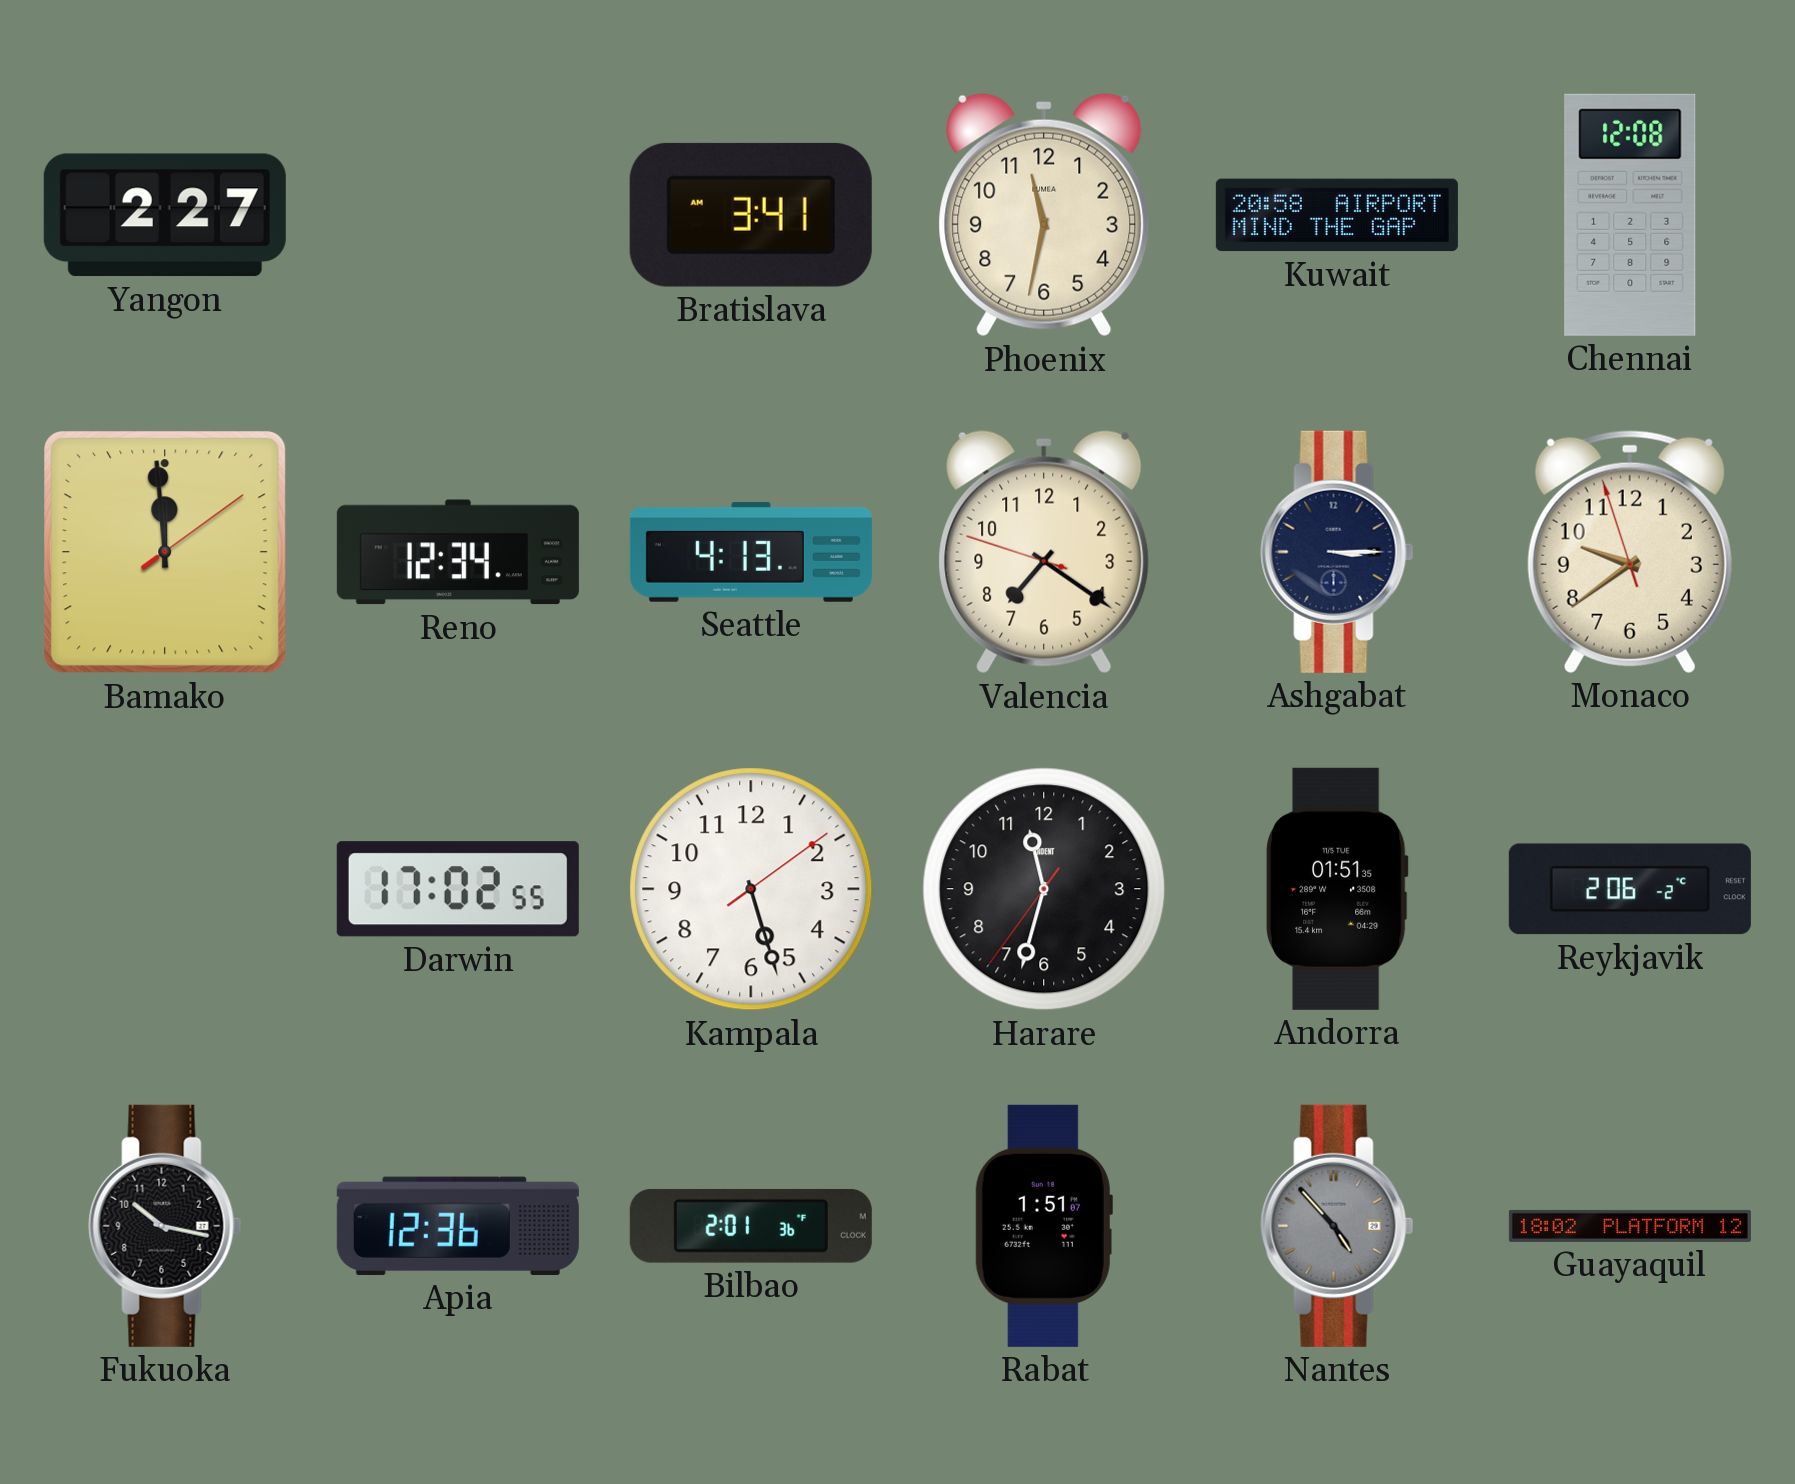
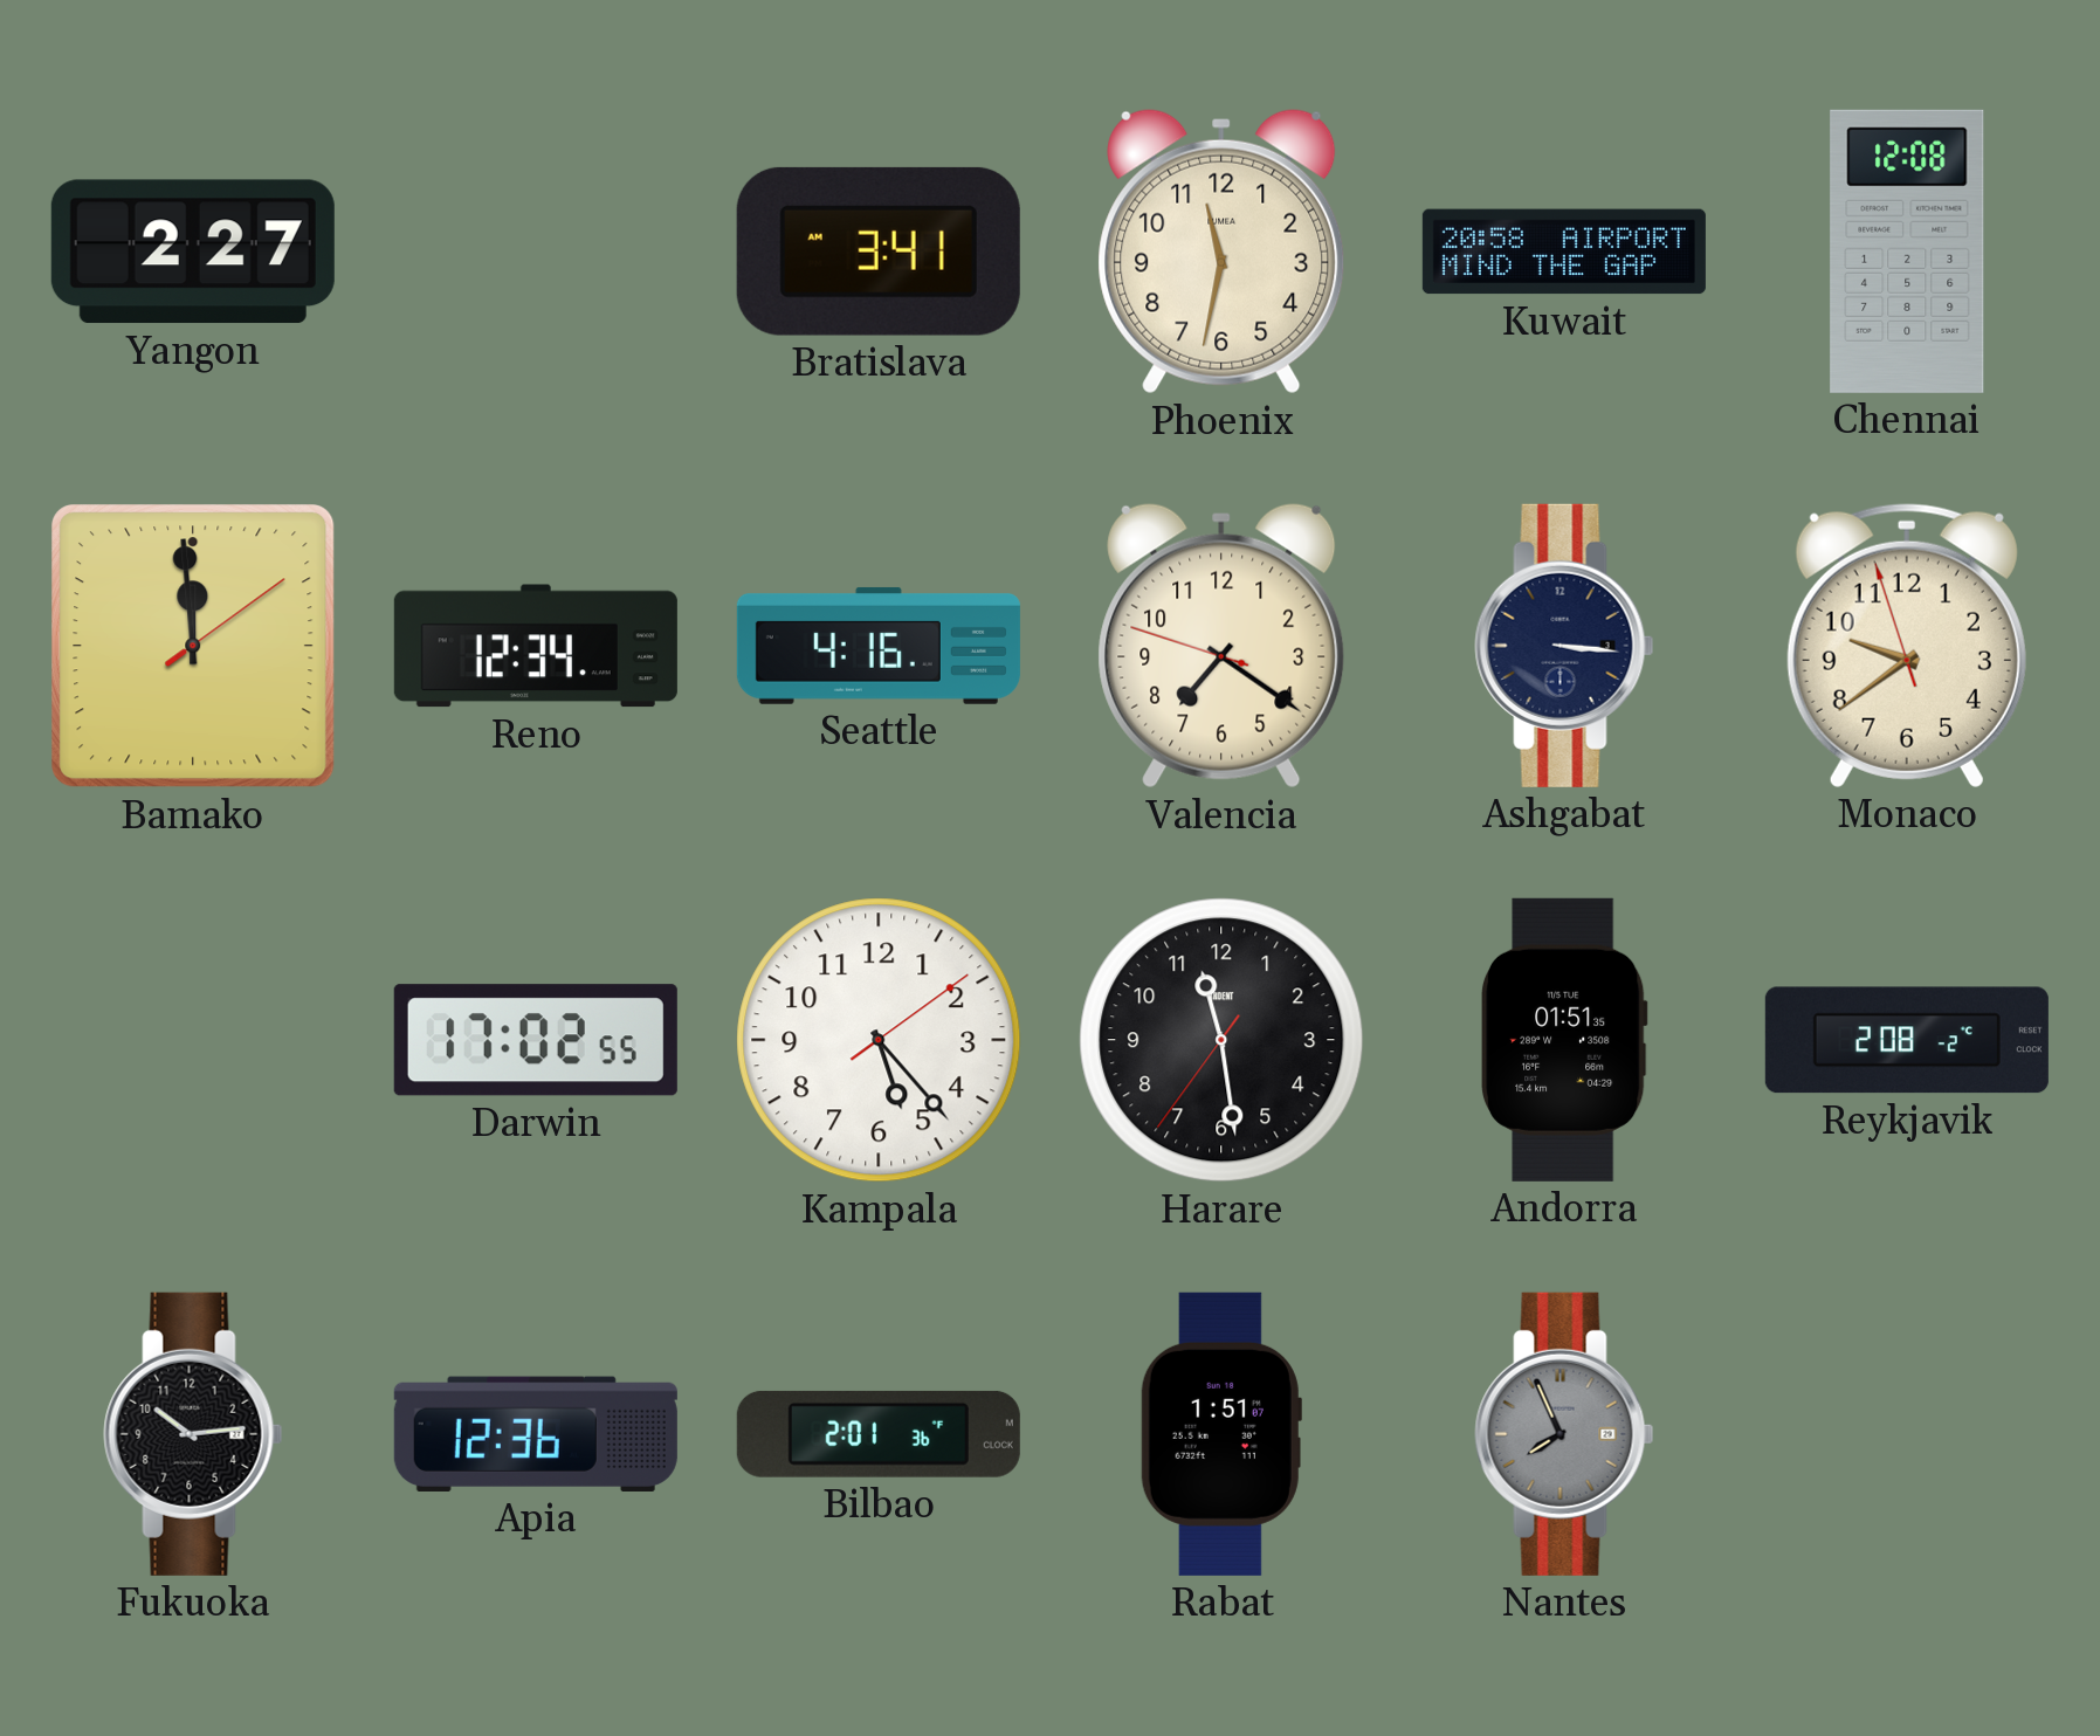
Seattle: 4:13 -> 4:16 (879, 646)
Ashgabat: 3:15 -> 3:16 (1564, 646)
Kampala: 5:27 -> 5:23 (879, 1040)
Harare: 11:32 -> 11:28 (1221, 1040)
Reykjavik: 2:06 -> 2:08 (1907, 1040)
Fukuoka: 10:17 -> 10:14 (193, 1434)
Nantes: 4:53 -> 7:56 (1564, 1434)
Guayaquil: 18:02 -> none (1630, 1226)
